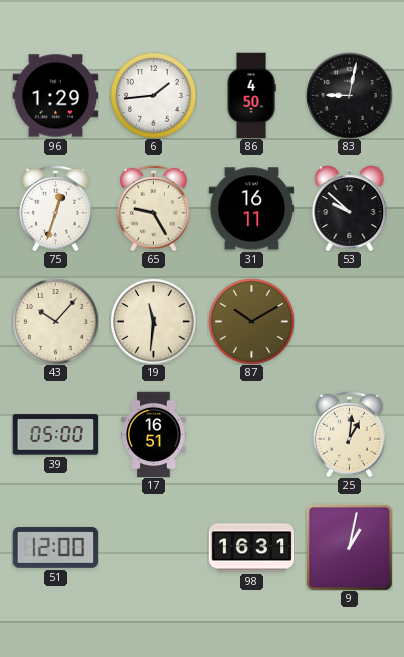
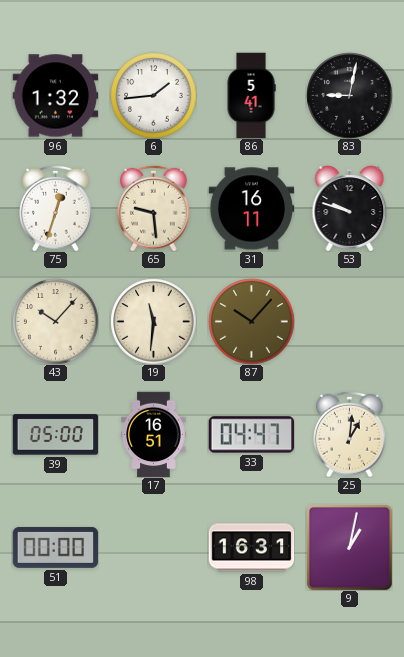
96: 1:29 -> 1:32 (55, 96)
86: 4:50 -> 5:41 (251, 95)
65: 9:25 -> 9:29 (154, 208)
53: 9:52 -> 9:48 (350, 208)
87: 10:10 -> 10:07 (251, 321)
33: none -> 04:47 (251, 435)
51: 12:00 -> 00:00 (55, 547)
